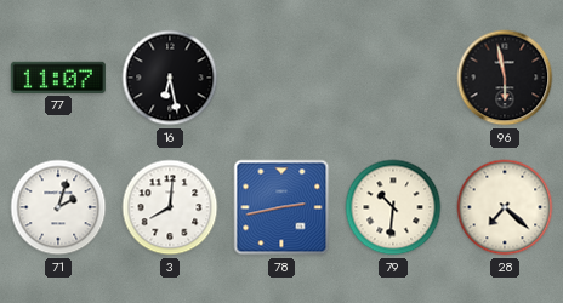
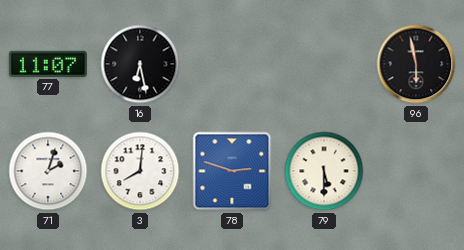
78: 2:43 -> 2:48 (232, 171)
79: 10:31 -> 5:30 (324, 171)
28: 7:22 -> none (505, 207)
